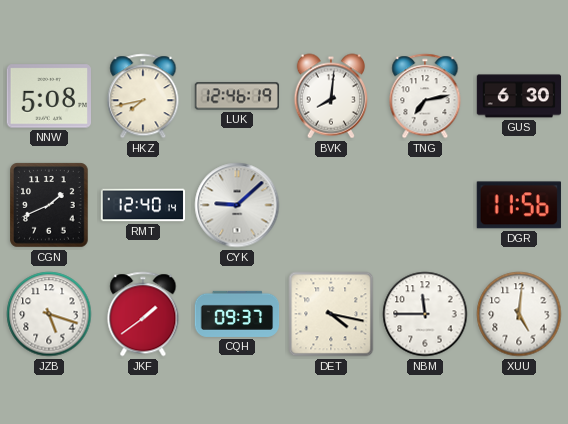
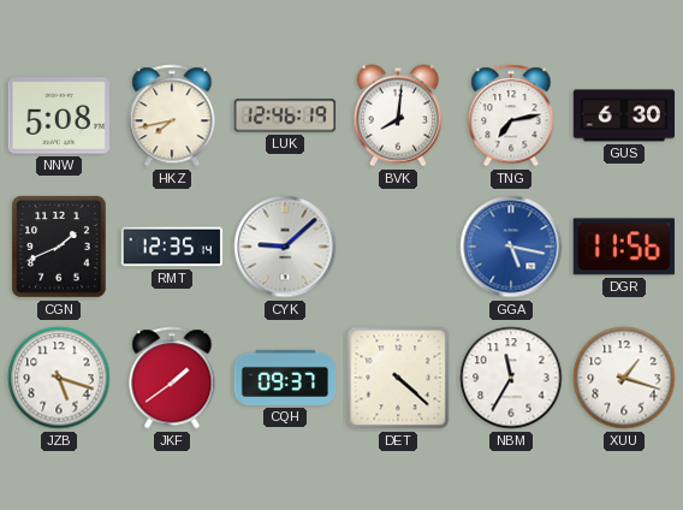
RMT: 12:40 -> 12:35 (172, 247)
GGA: none -> 5:17 (511, 247)
DET: 4:17 -> 4:22 (398, 378)
NBM: 11:45 -> 11:35 (511, 378)
XUU: 5:01 -> 1:18 (624, 378)
